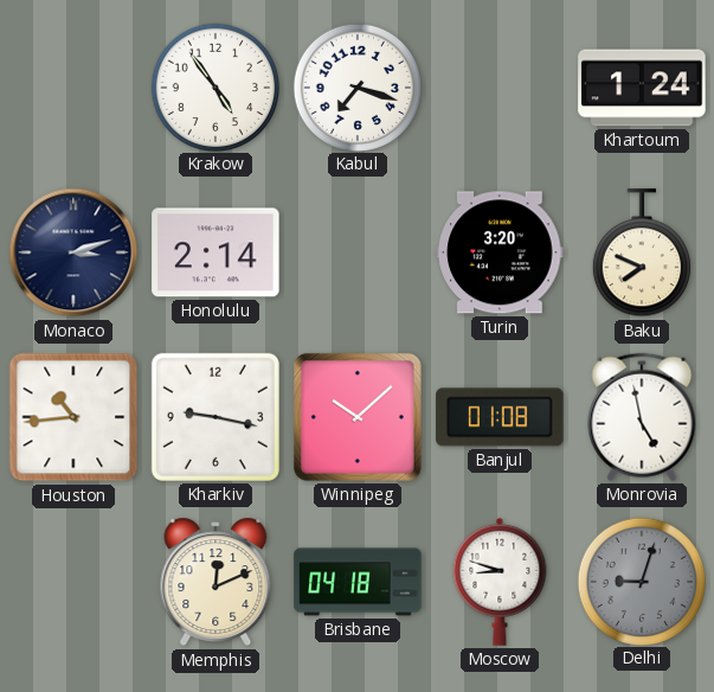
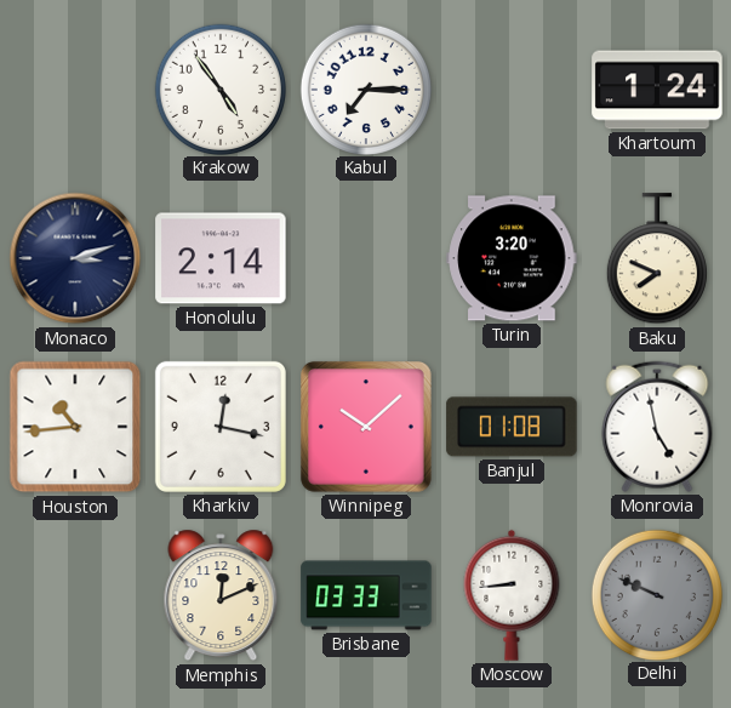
Kabul: 7:18 -> 7:15 (365, 88)
Kharkiv: 9:17 -> 12:17 (221, 427)
Brisbane: 04:18 -> 03:33 (366, 595)
Moscow: 8:48 -> 8:44 (512, 595)
Delhi: 9:03 -> 9:49 (656, 594)
